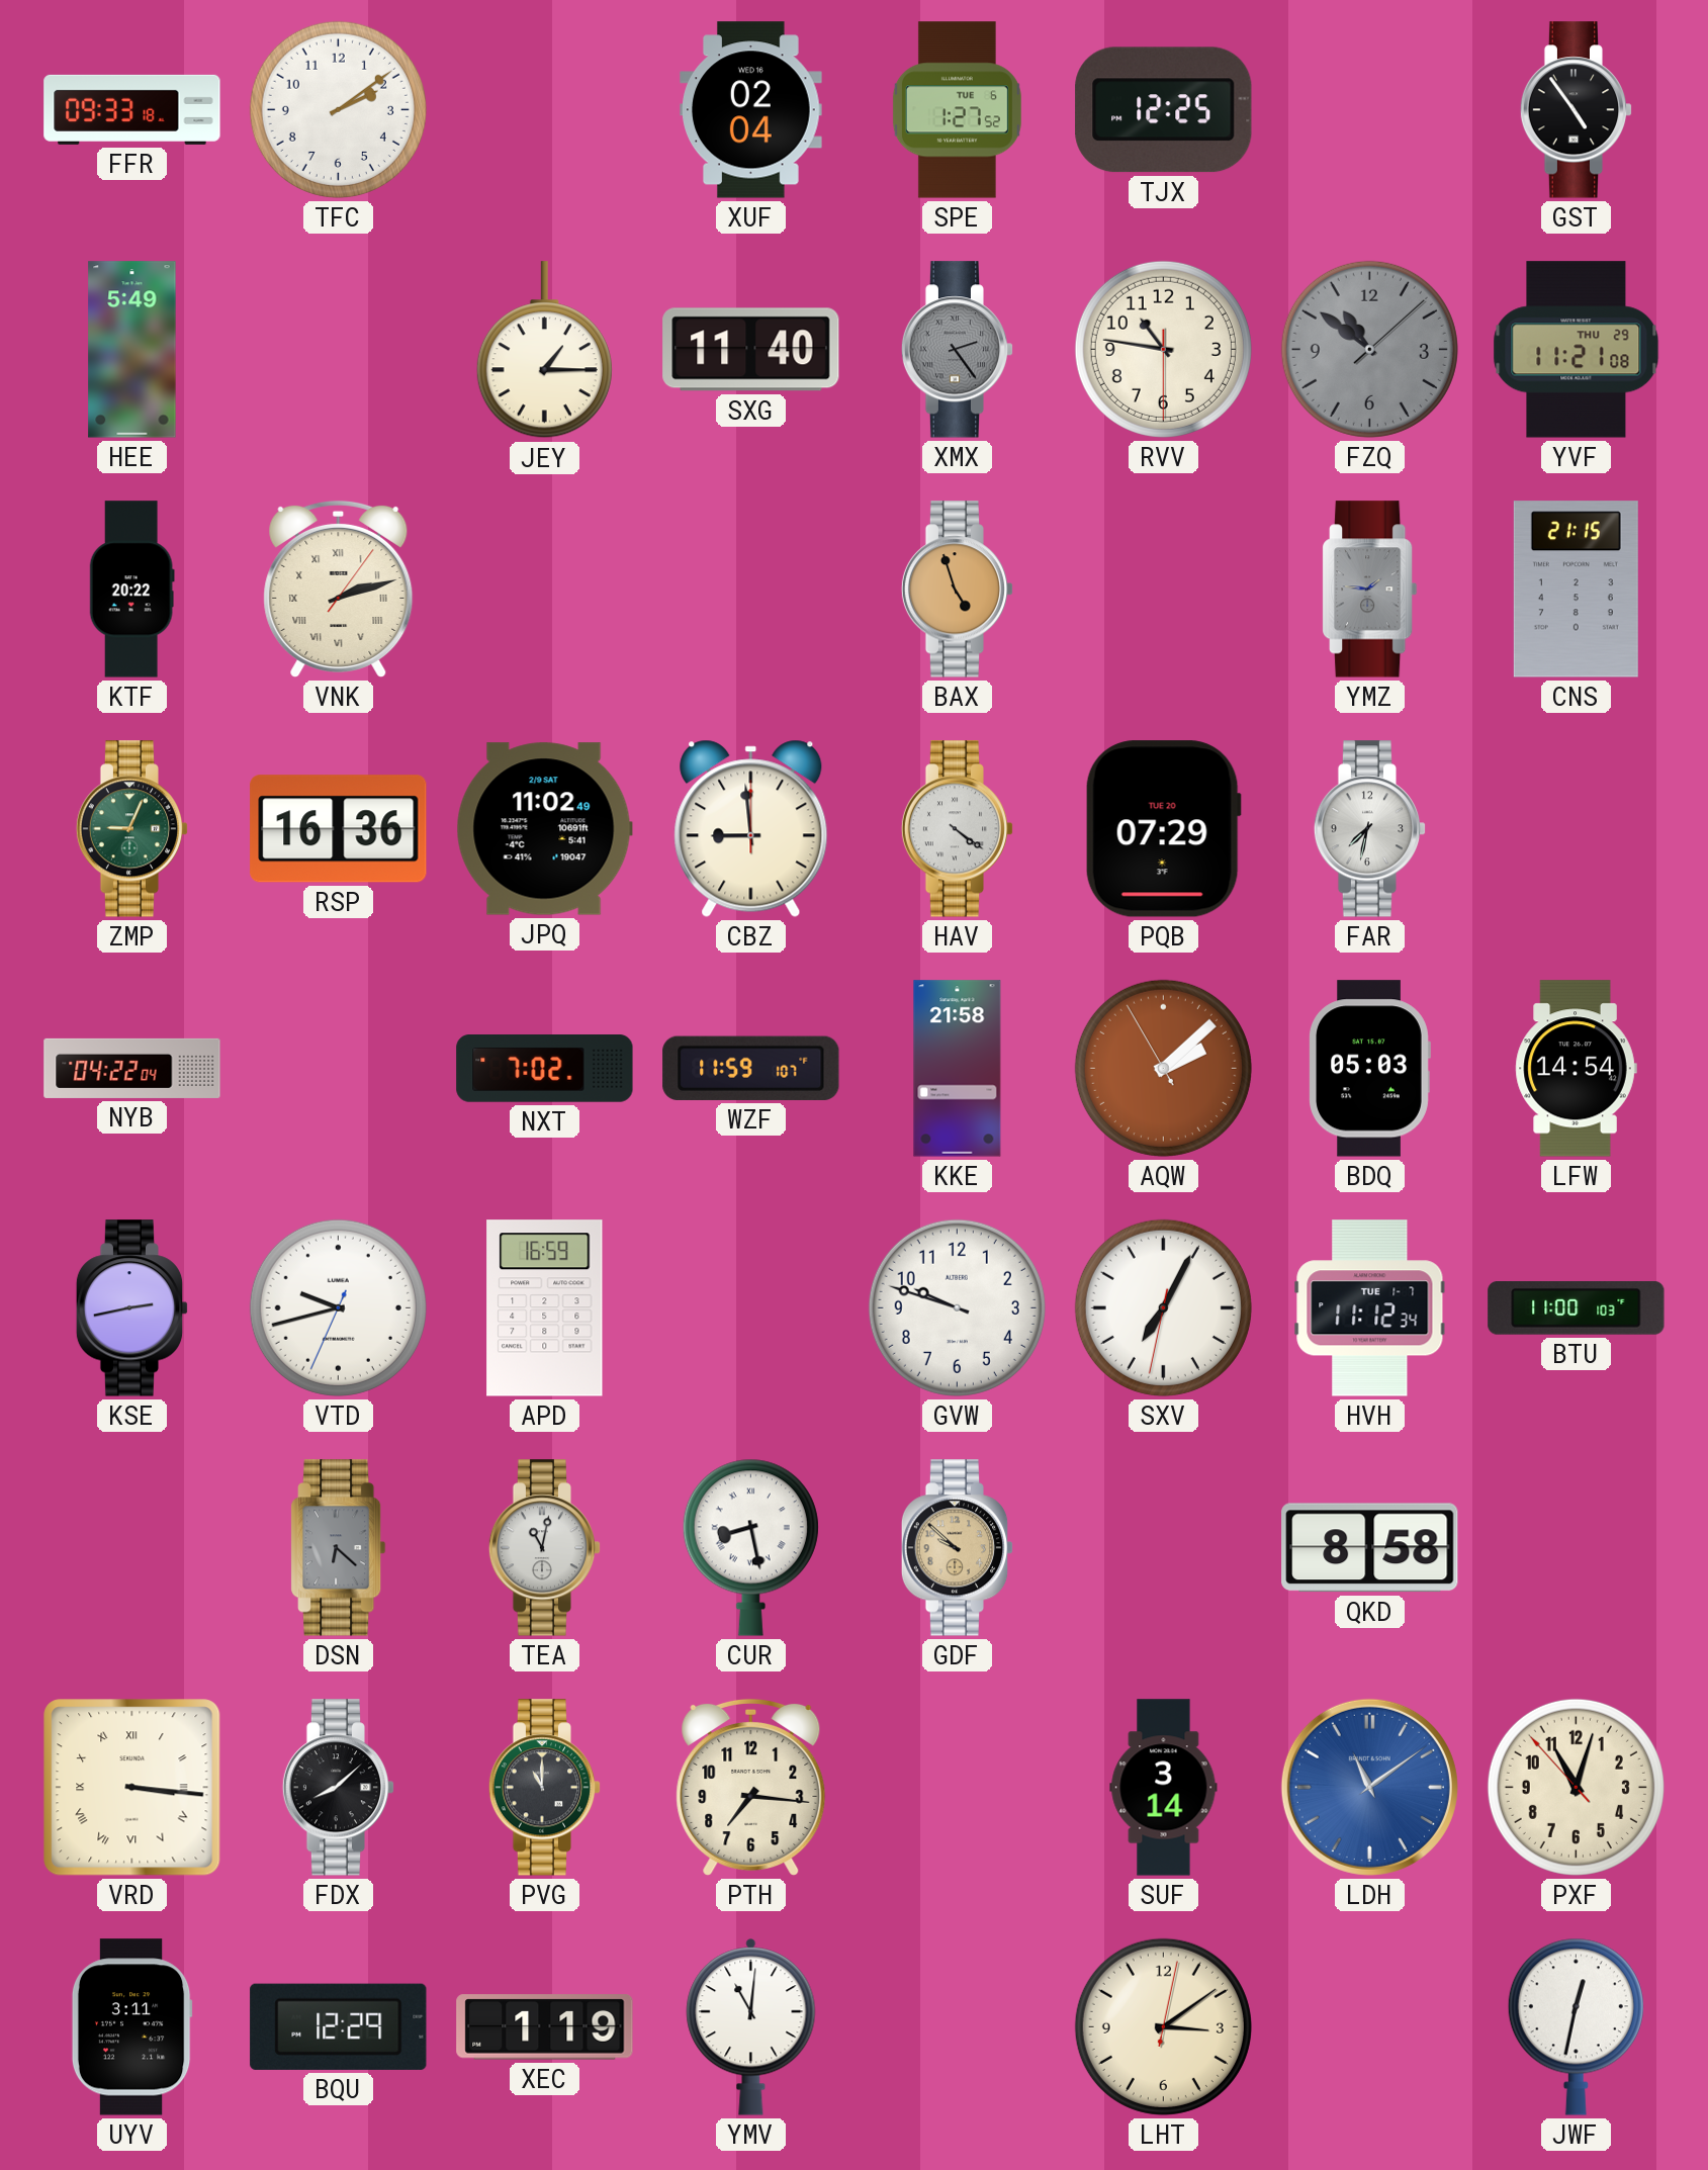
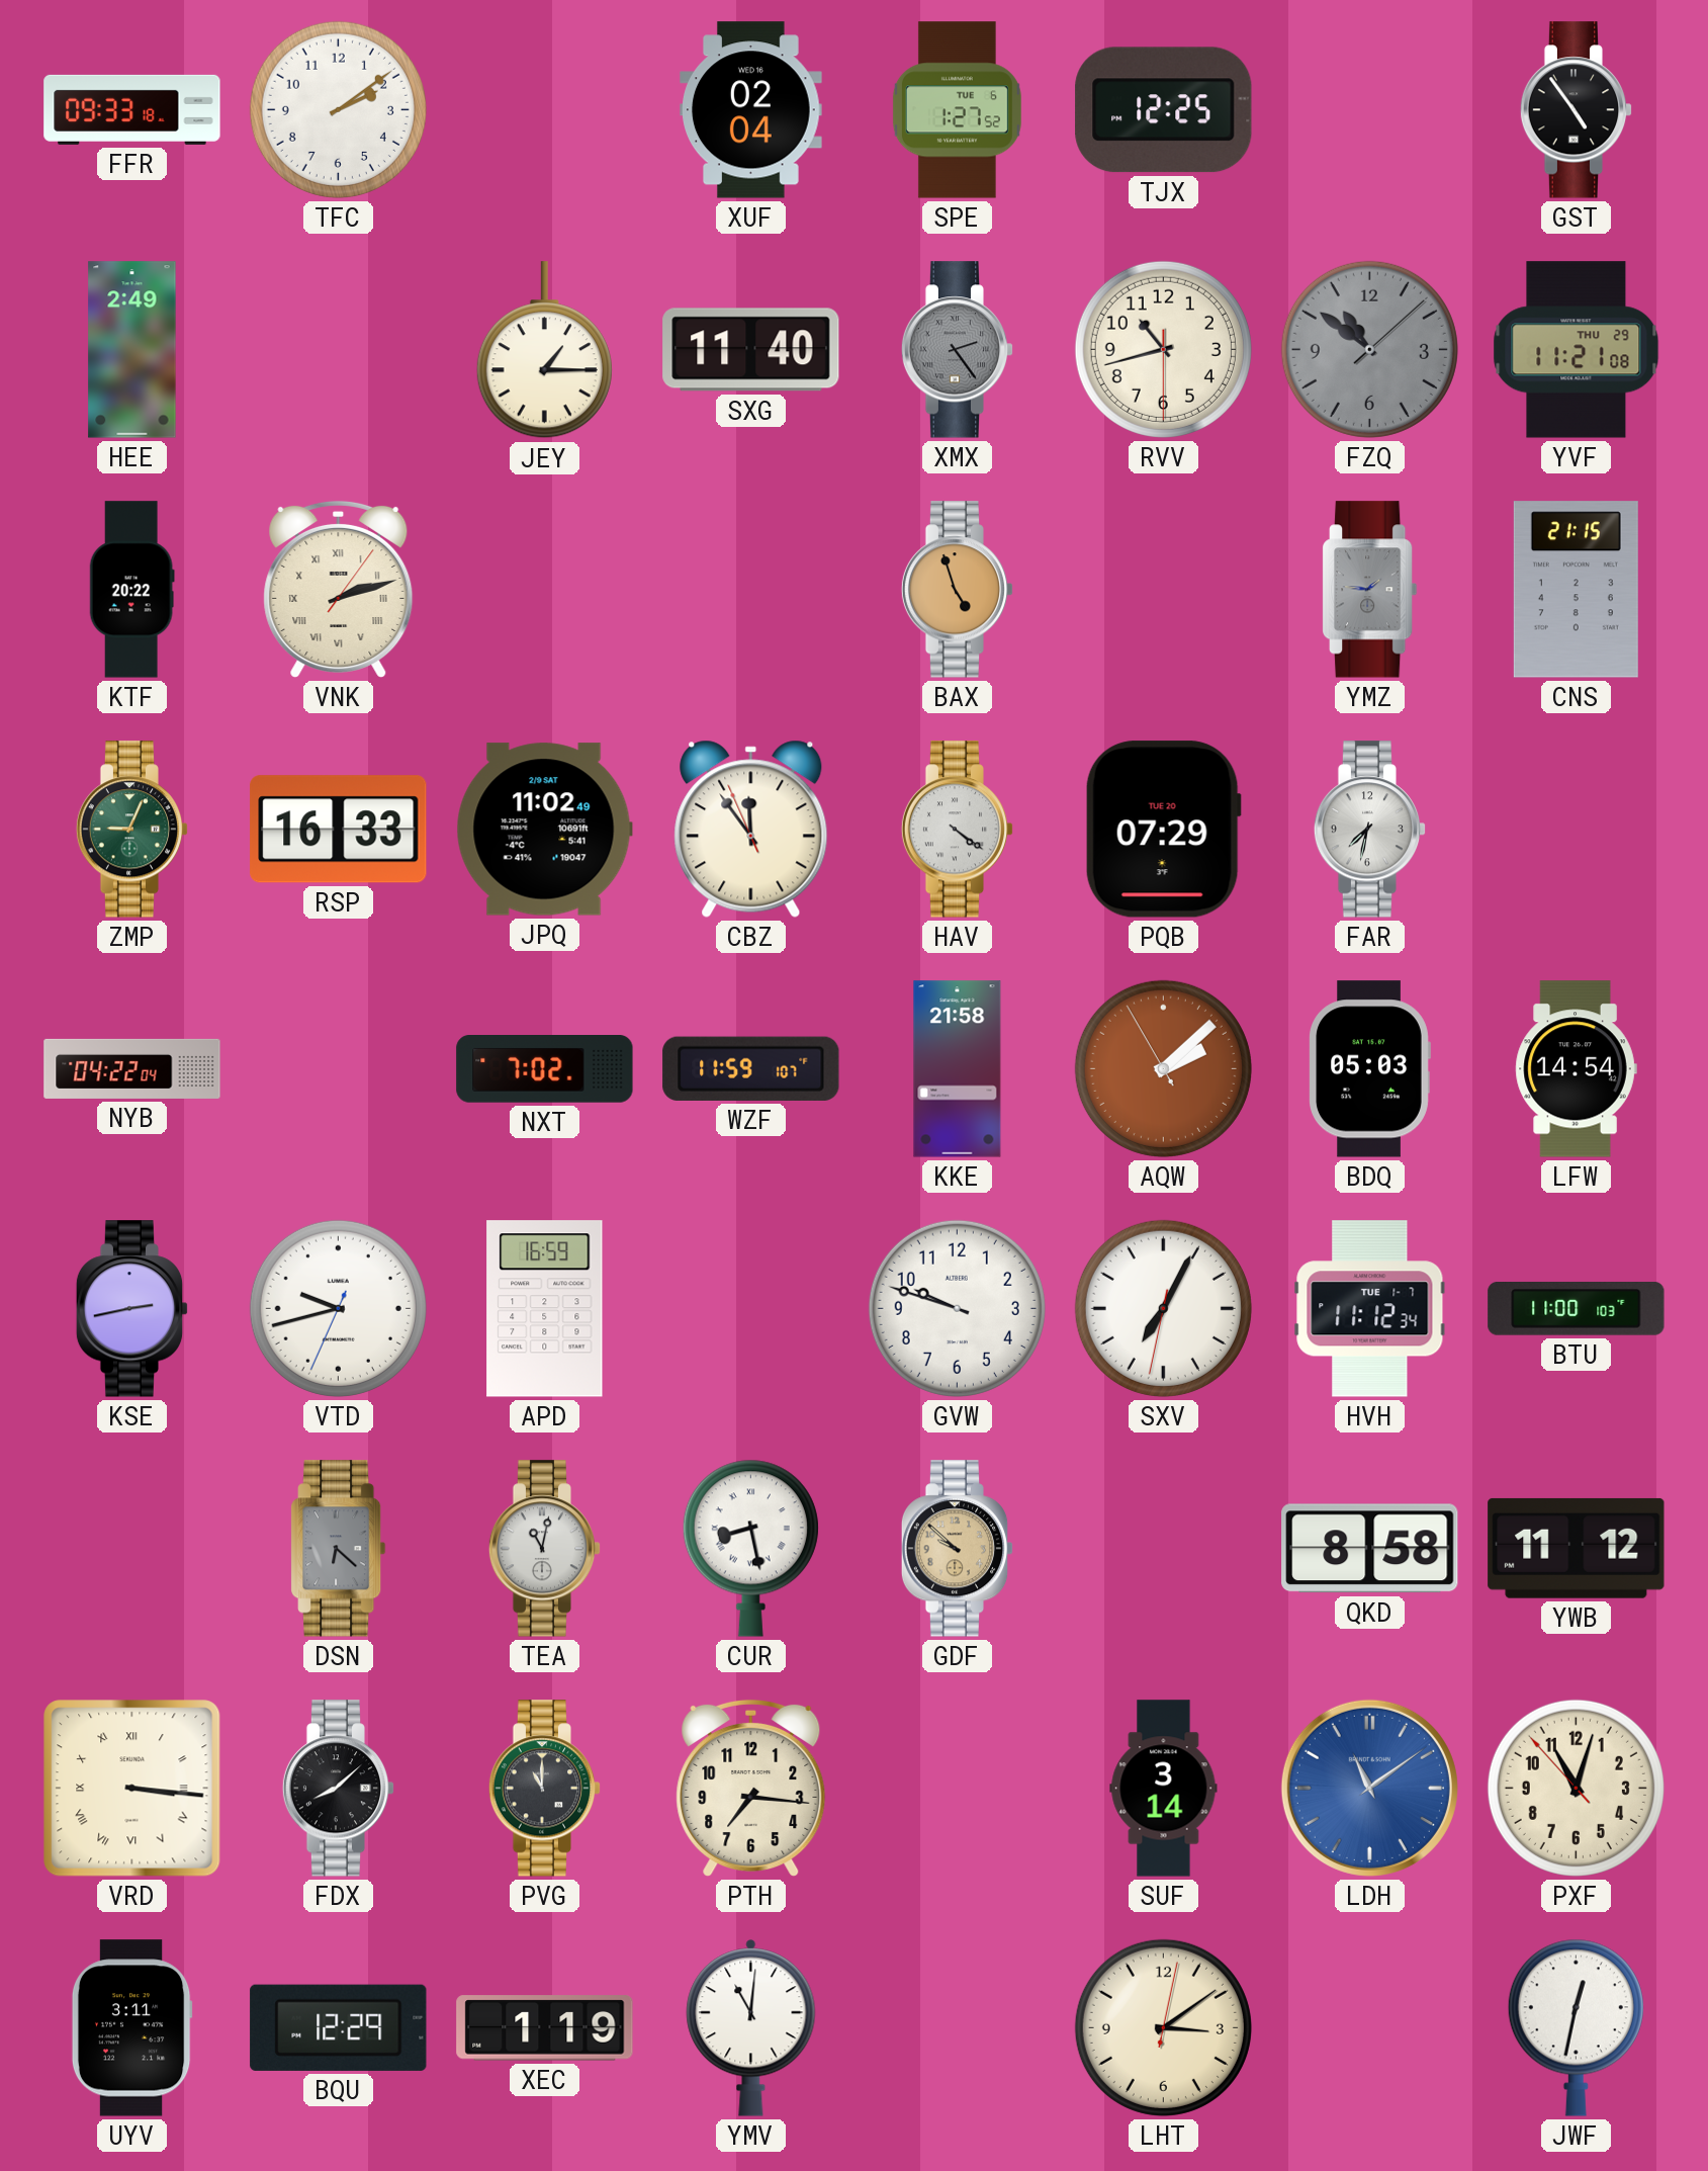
HEE: 5:49 -> 2:49 (132, 350)
RVV: 10:46 -> 10:42 (1163, 349)
RSP: 16:36 -> 16:33 (339, 830)
CBZ: 8:59 -> 11:53 (751, 829)
YWB: none -> 11:12 (1577, 1548)
